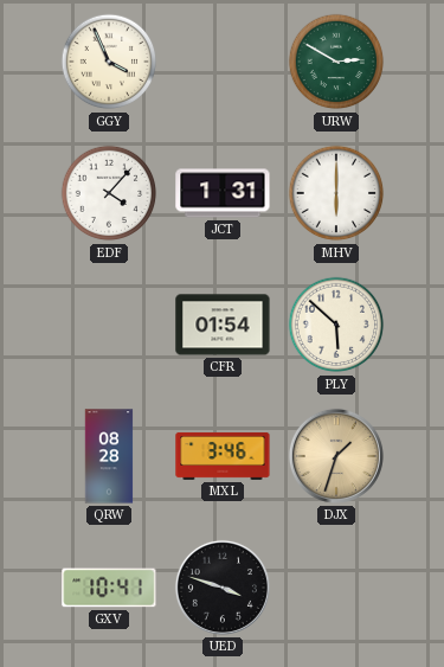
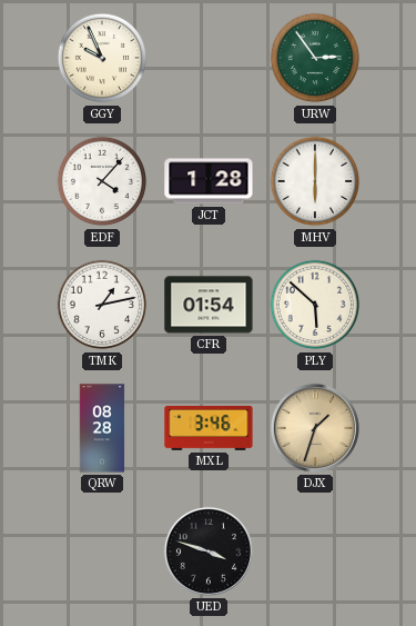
GGY: 3:56 -> 9:56 (102, 58)
URW: 2:50 -> 2:54 (315, 58)
JCT: 1:31 -> 1:28 (209, 181)
TMK: none -> 1:13 (102, 305)
GXV: 10:41 -> none (109, 588)
